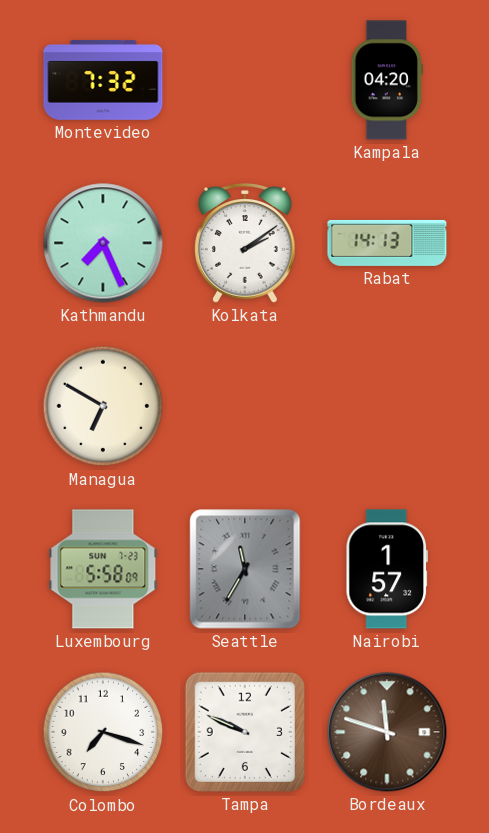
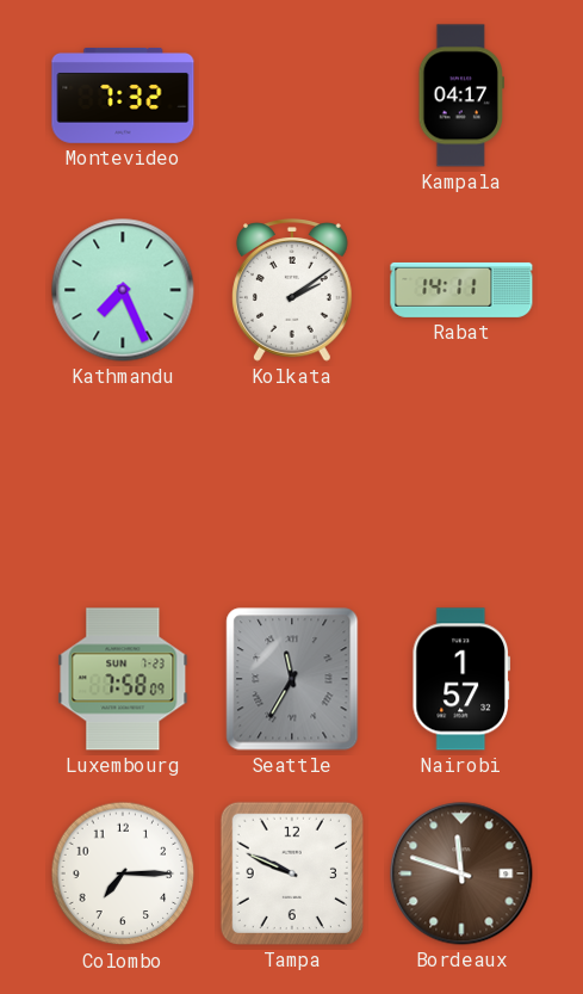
Kampala: 04:20 -> 04:17 (460, 95)
Rabat: 14:13 -> 14:11 (461, 290)
Managua: 6:50 -> none (103, 406)
Luxembourg: 5:58 -> 7:58 (123, 679)
Colombo: 7:18 -> 7:15 (123, 873)
